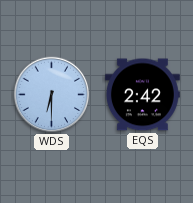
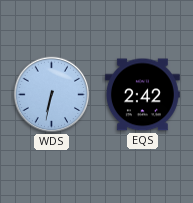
WDS: 6:30 -> 6:32 (52, 95)
